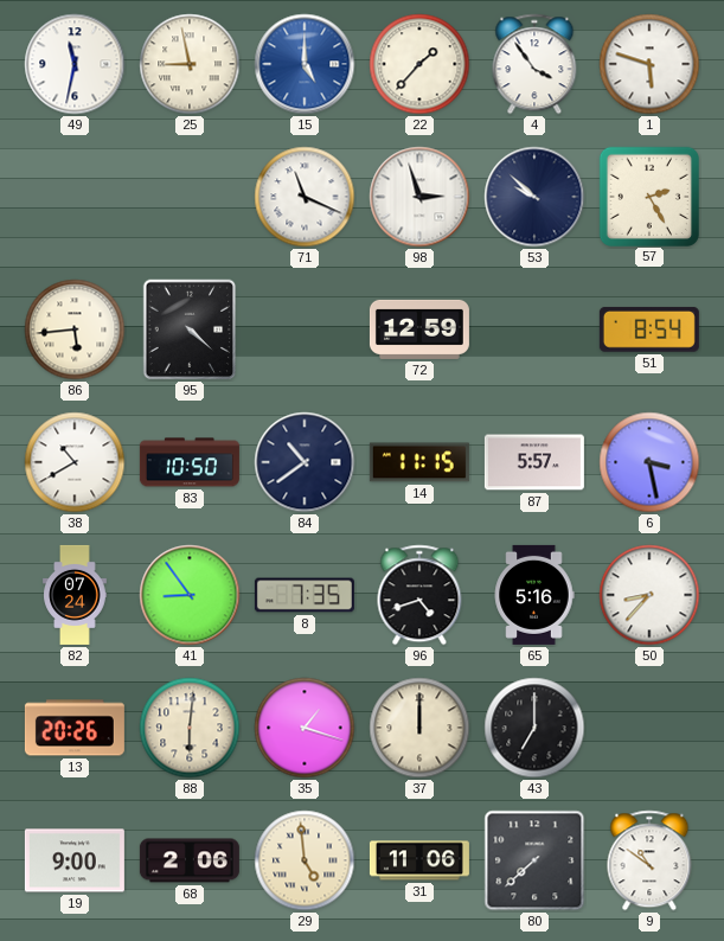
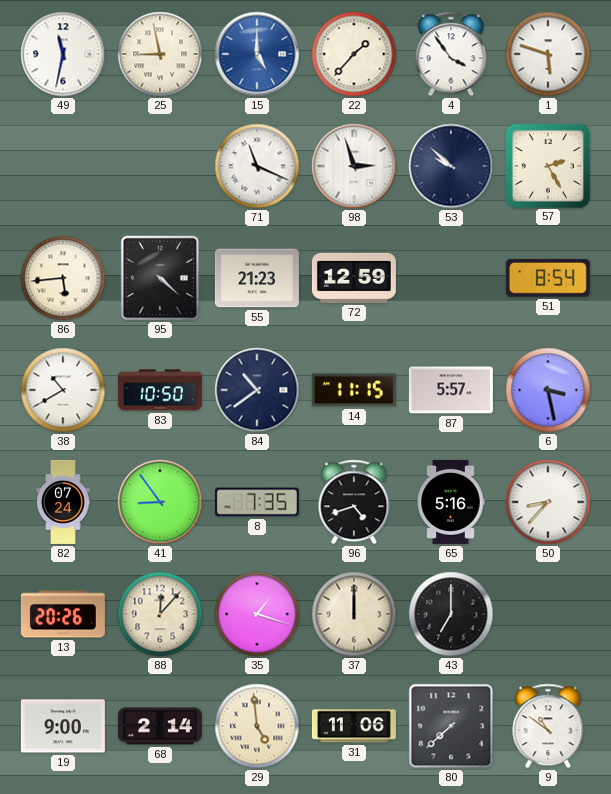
55: none -> 21:23 (257, 278)
88: 6:01 -> 12:07 (160, 614)
68: 2:06 -> 2:14 (160, 726)
